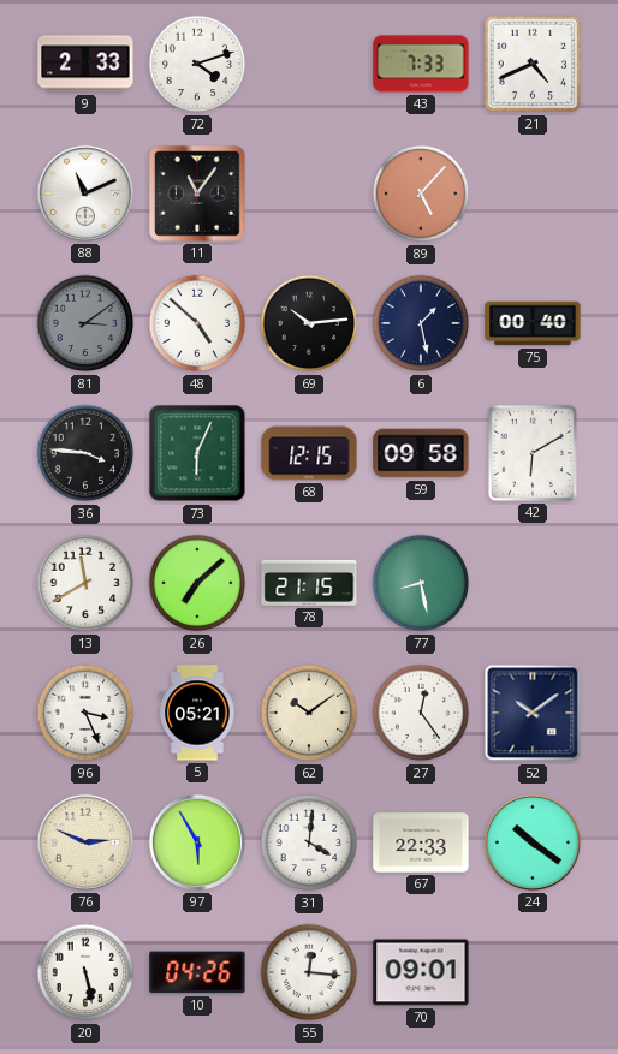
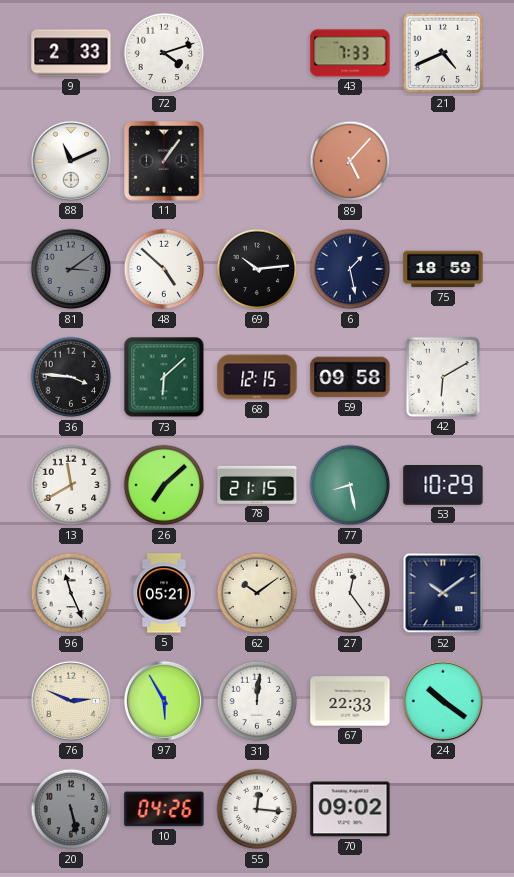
11: 11:06 -> 1:06 (164, 161)
75: 00:40 -> 18:59 (443, 269)
73: 6:04 -> 6:08 (164, 377)
53: none -> 10:29 (443, 486)
96: 3:26 -> 11:26 (71, 593)
31: 4:01 -> 12:01 (257, 701)
20 dial: white -> grey (71, 809)
70: 09:01 -> 09:02 (350, 809)
